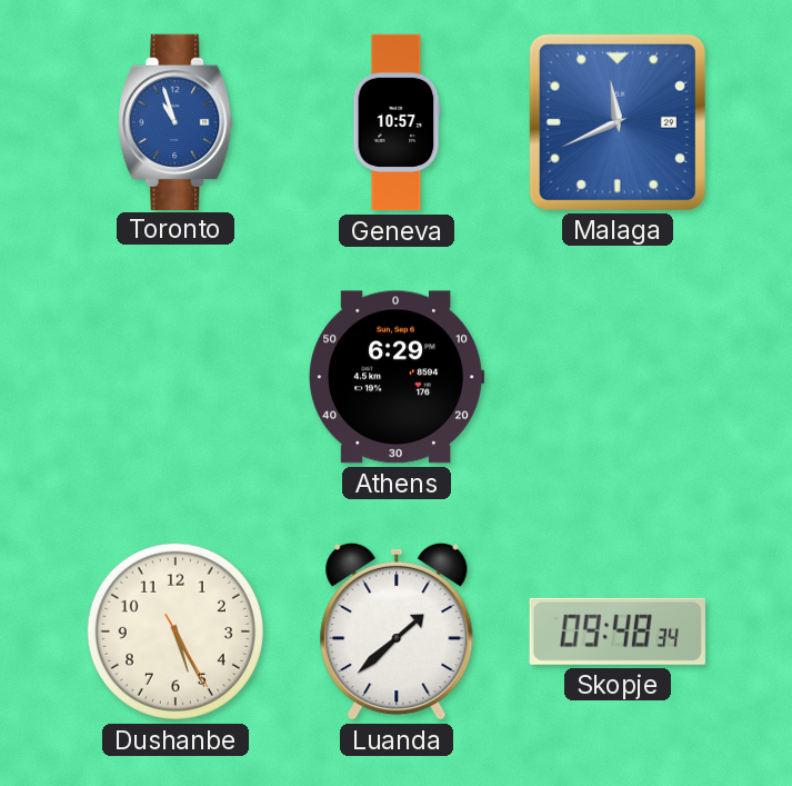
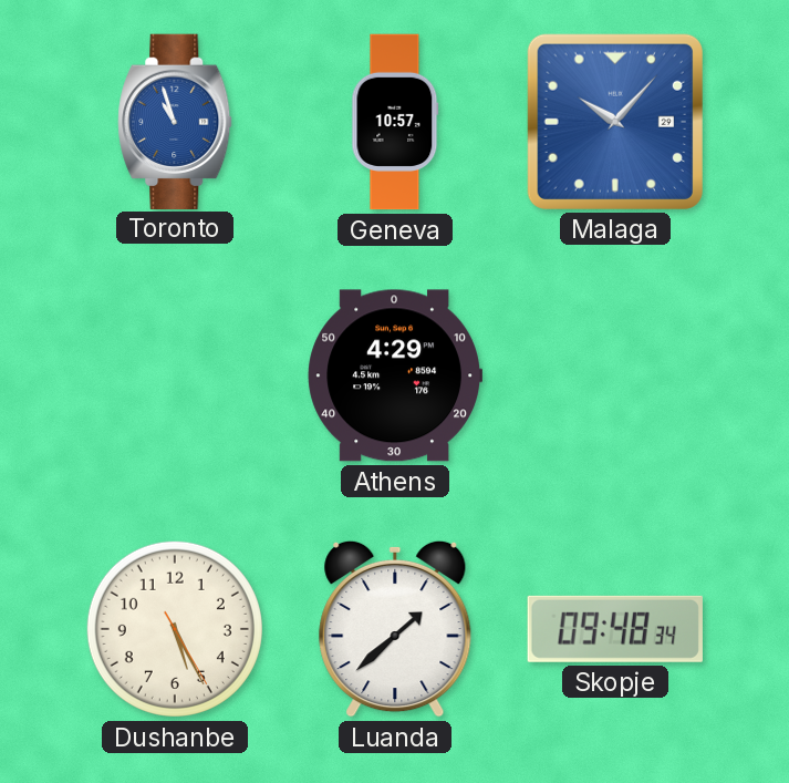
Malaga: 11:41 -> 10:07 (615, 122)
Athens: 6:29 -> 4:29 (394, 375)
